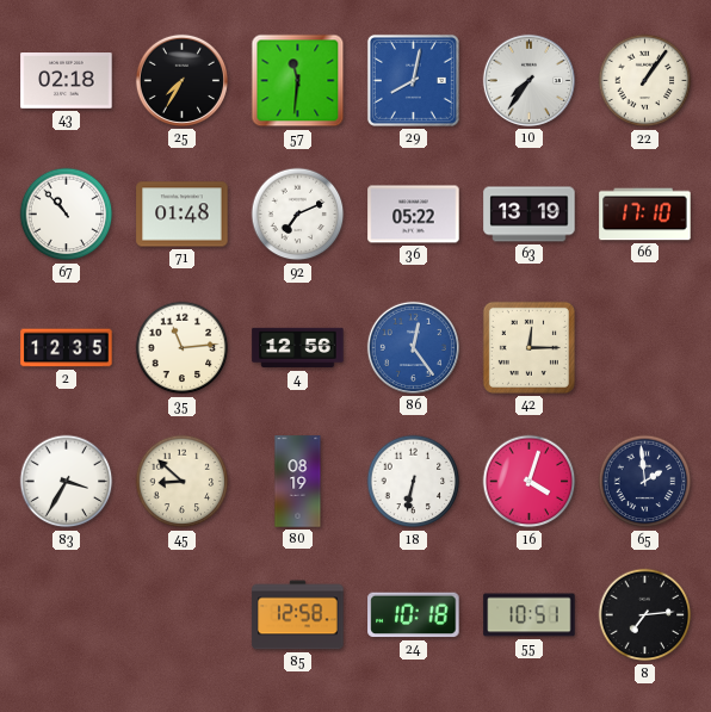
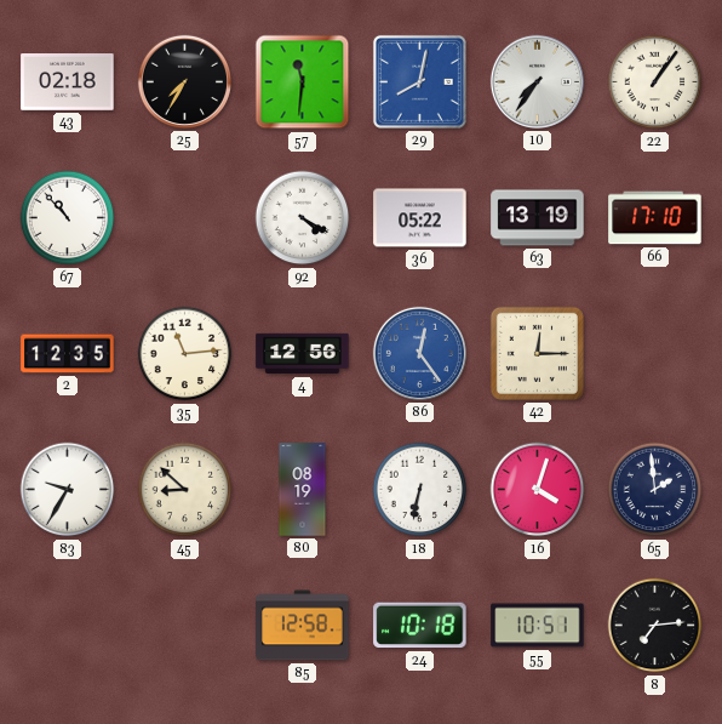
71: 01:48 -> none (183, 215)
92: 7:11 -> 4:20 (303, 218)
83: 3:35 -> 9:35 (68, 490)
